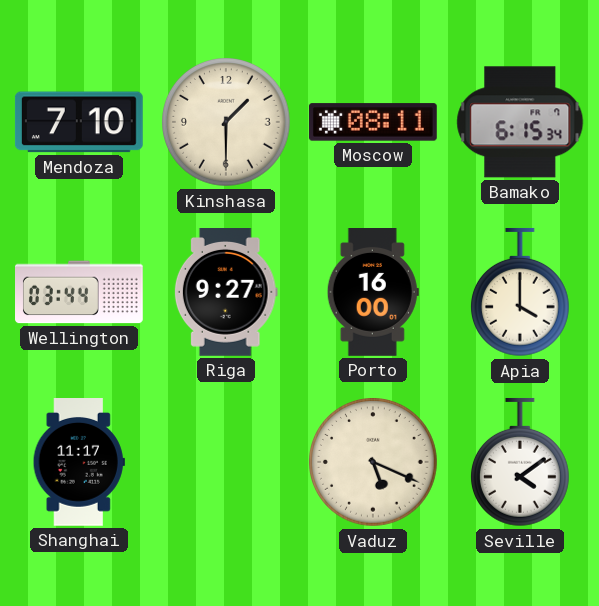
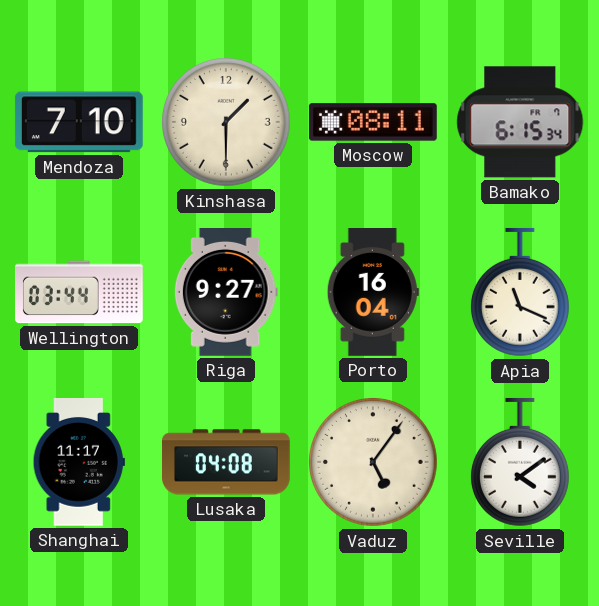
Porto: 16:00 -> 16:04 (373, 293)
Apia: 4:00 -> 11:19 (520, 292)
Lusaka: none -> 04:08 (227, 462)
Vaduz: 5:19 -> 5:06 (374, 463)
